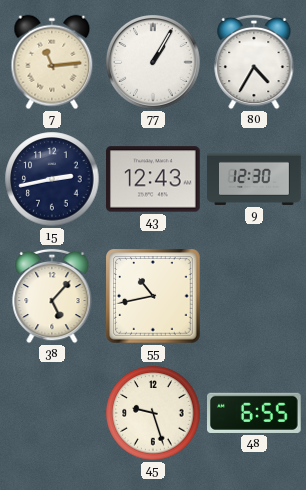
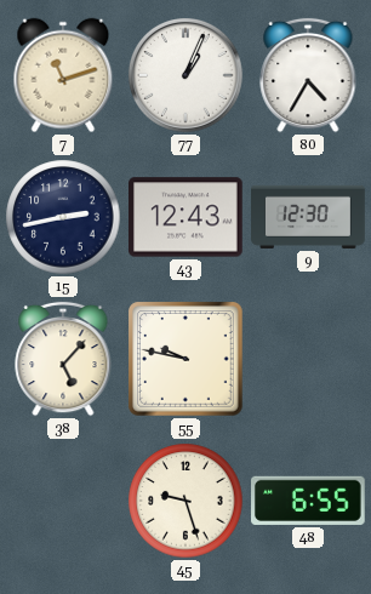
7: 11:14 -> 11:12 (63, 75)
77: 1:05 -> 1:04 (185, 75)
55: 10:43 -> 9:47 (187, 360)
